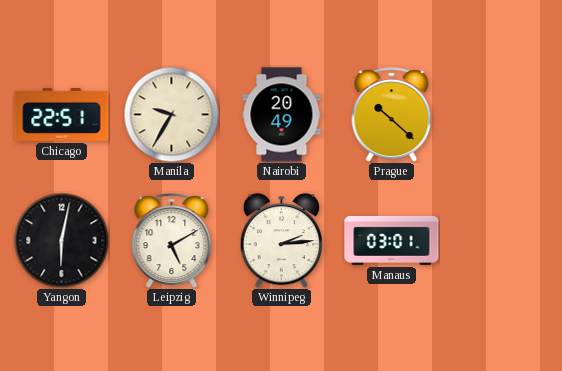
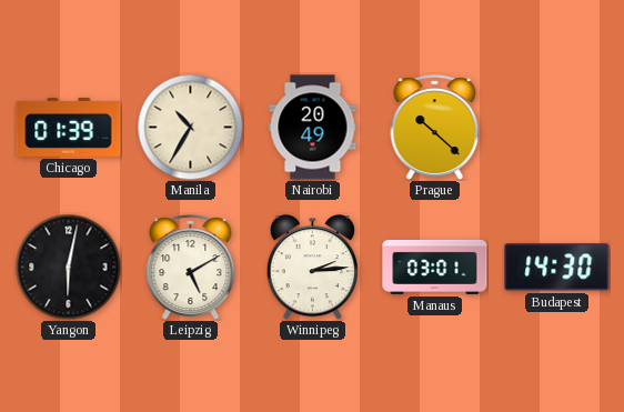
Chicago: 22:51 -> 01:39 (69, 127)
Manila: 9:35 -> 10:35 (190, 127)
Budapest: none -> 14:30 (557, 268)
